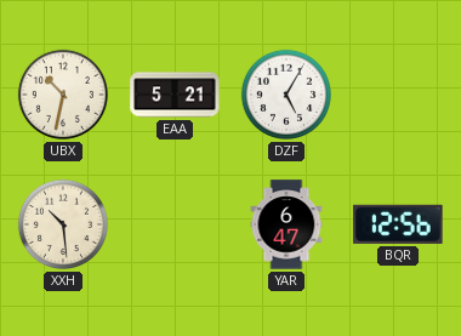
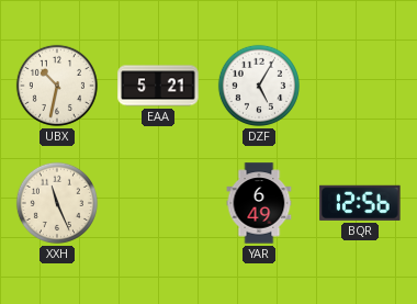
XXH: 10:29 -> 11:26 (57, 203)
YAR: 6:47 -> 6:49 (259, 203)
